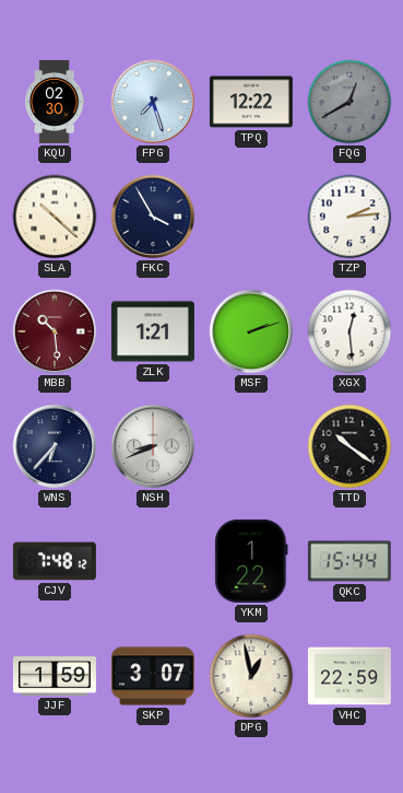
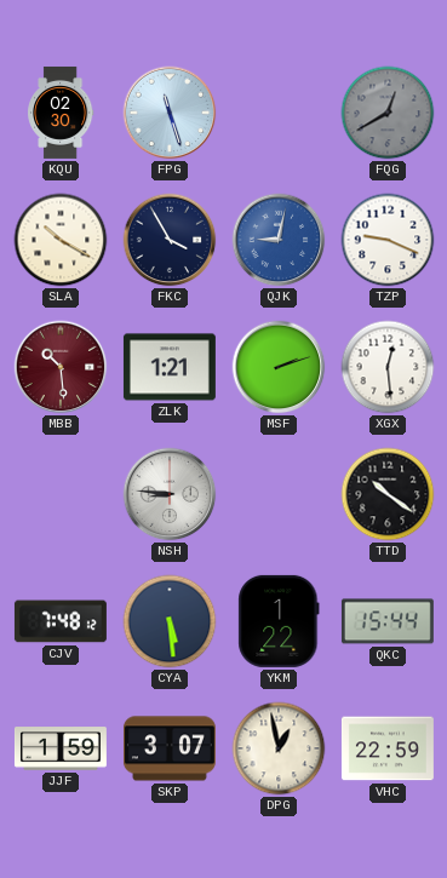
FPG: 7:27 -> 11:27 (170, 113)
TPQ: 12:22 -> none (251, 102)
SLA: 10:22 -> 10:20 (61, 240)
QJK: none -> 9:02 (279, 240)
TZP: 2:14 -> 9:19 (388, 240)
WNS: 6:37 -> none (55, 446)
NSH: 8:41 -> 8:46 (170, 494)
CYA: none -> 5:29 (170, 621)
